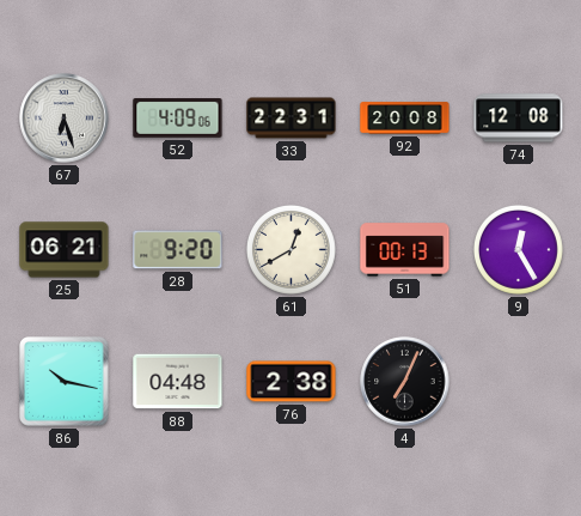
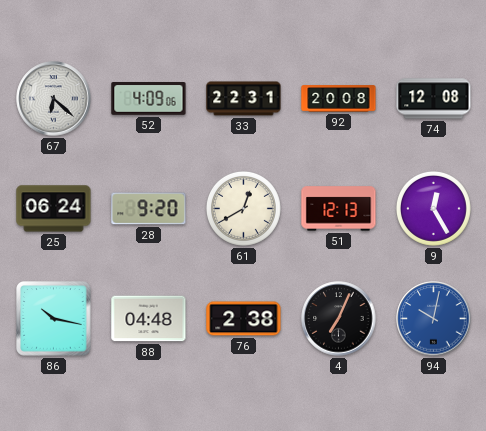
67: 6:27 -> 6:22 (54, 99)
25: 06:21 -> 06:24 (54, 209)
51: 00:13 -> 12:13 (339, 209)
94: none -> 10:02 (434, 319)
